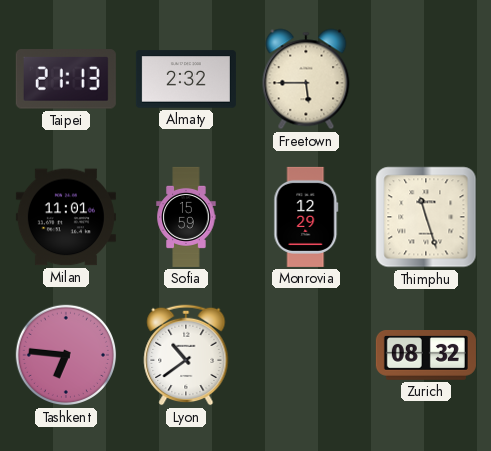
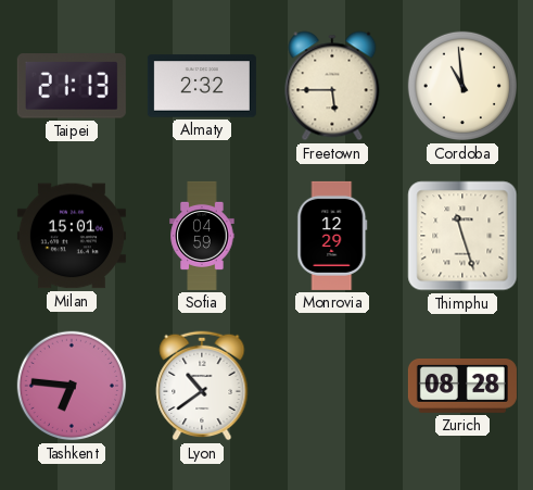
Cordoba: none -> 10:59 (462, 86)
Milan: 11:01 -> 15:01 (72, 236)
Sofia: 15:59 -> 04:59 (202, 236)
Zurich: 08:32 -> 08:28 (462, 387)
